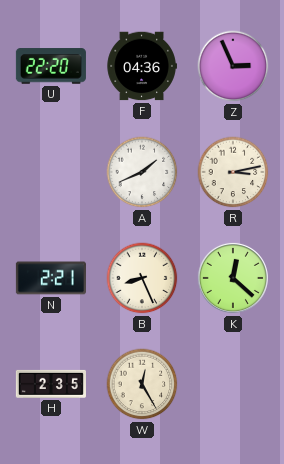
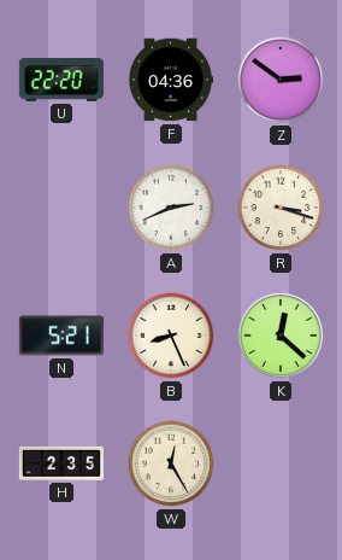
Z: 2:56 -> 2:51 (281, 80)
A: 1:41 -> 2:41 (171, 208)
R: 3:13 -> 3:18 (281, 208)
N: 2:21 -> 5:21 (61, 336)
